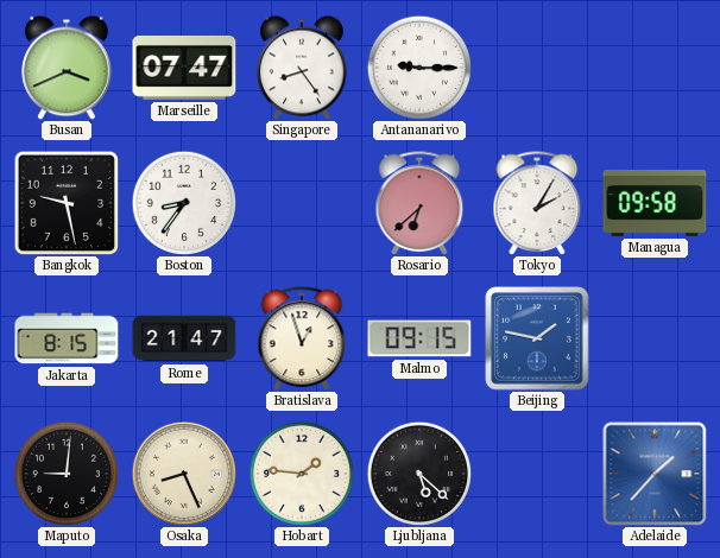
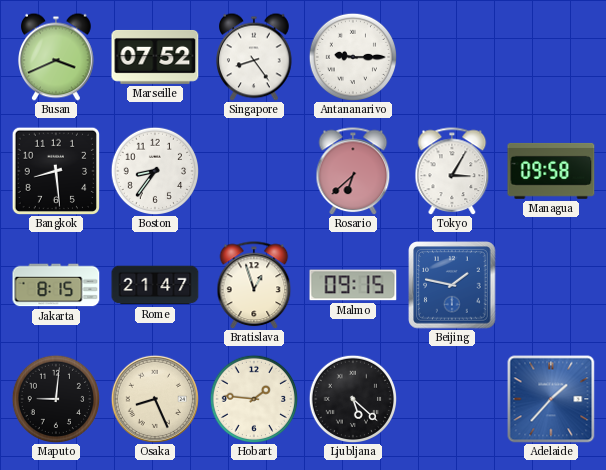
Marseille: 07:47 -> 07:52 (155, 57)
Bangkok: 9:28 -> 8:29 (55, 170)
Tokyo: 2:05 -> 3:05 (452, 171)
